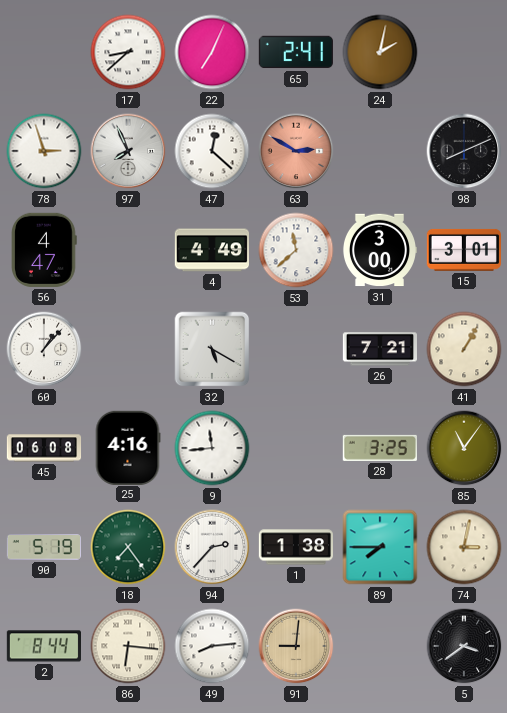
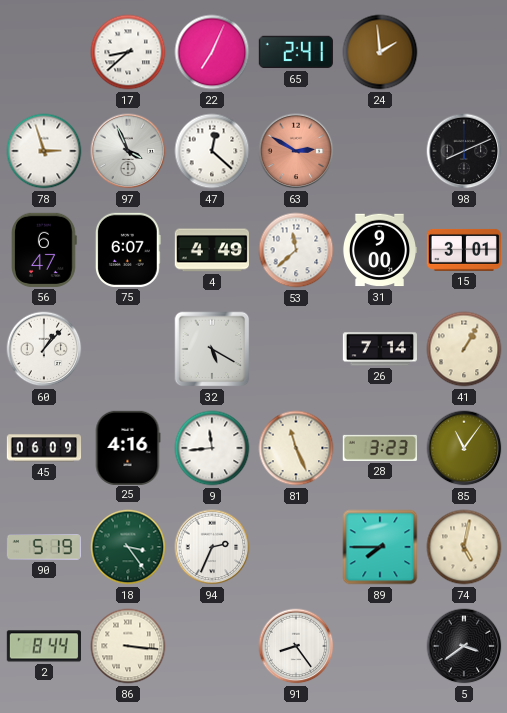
24: 2:02 -> 1:59 (380, 52)
97: 7:56 -> 3:56 (128, 151)
56: 4:47 -> 6:47 (45, 250)
75: none -> 6:07 (128, 250)
31: 3:00 -> 9:00 (379, 250)
26: 7:21 -> 7:14 (379, 349)
45: 06:08 -> 06:09 (44, 448)
81: none -> 11:26 (296, 448)
28: 3:25 -> 3:23 (380, 448)
18: 7:24 -> 3:24 (128, 547)
94: 2:37 -> 2:34 (212, 547)
1: 1:38 -> none (295, 547)
74: 3:02 -> 5:02 (464, 547)
86: 6:16 -> 3:16 (128, 646)
49: 8:14 -> none (212, 646)
91: 9:01 -> 8:24 (296, 646)
91 dial: champagne -> white (296, 646)
